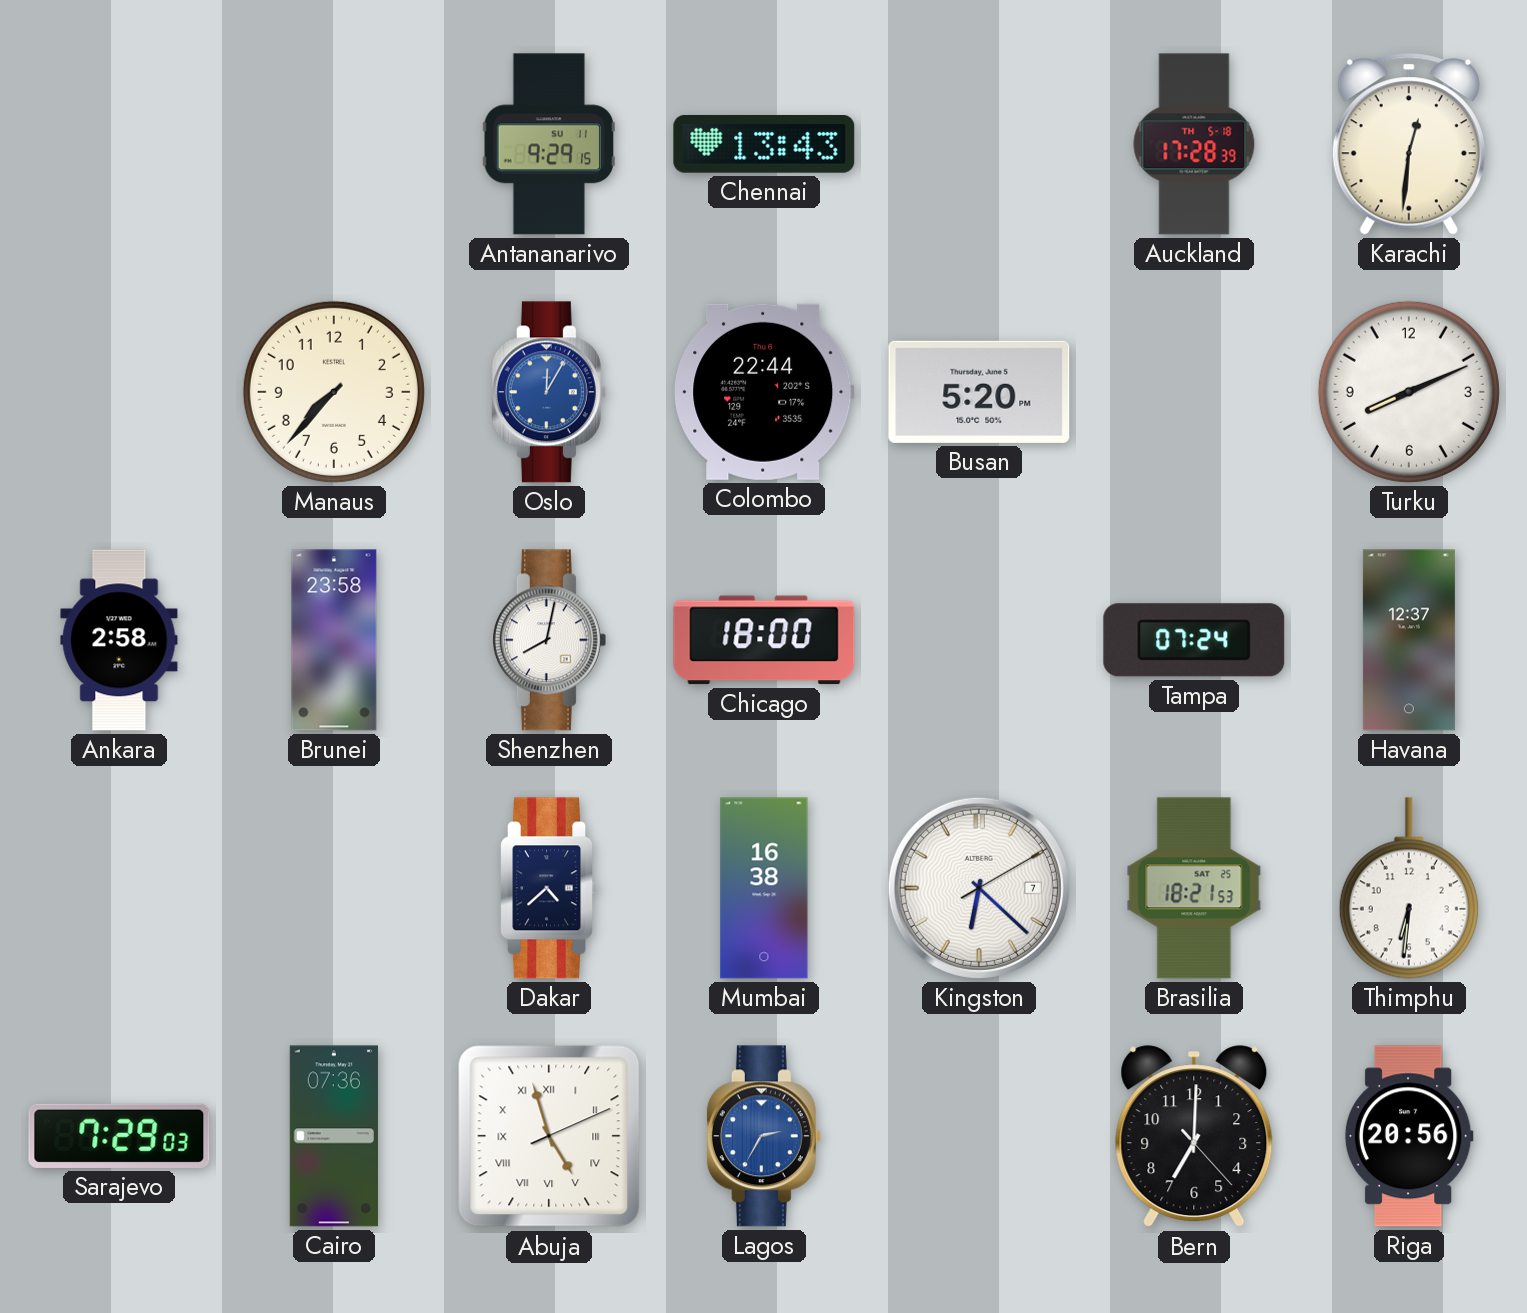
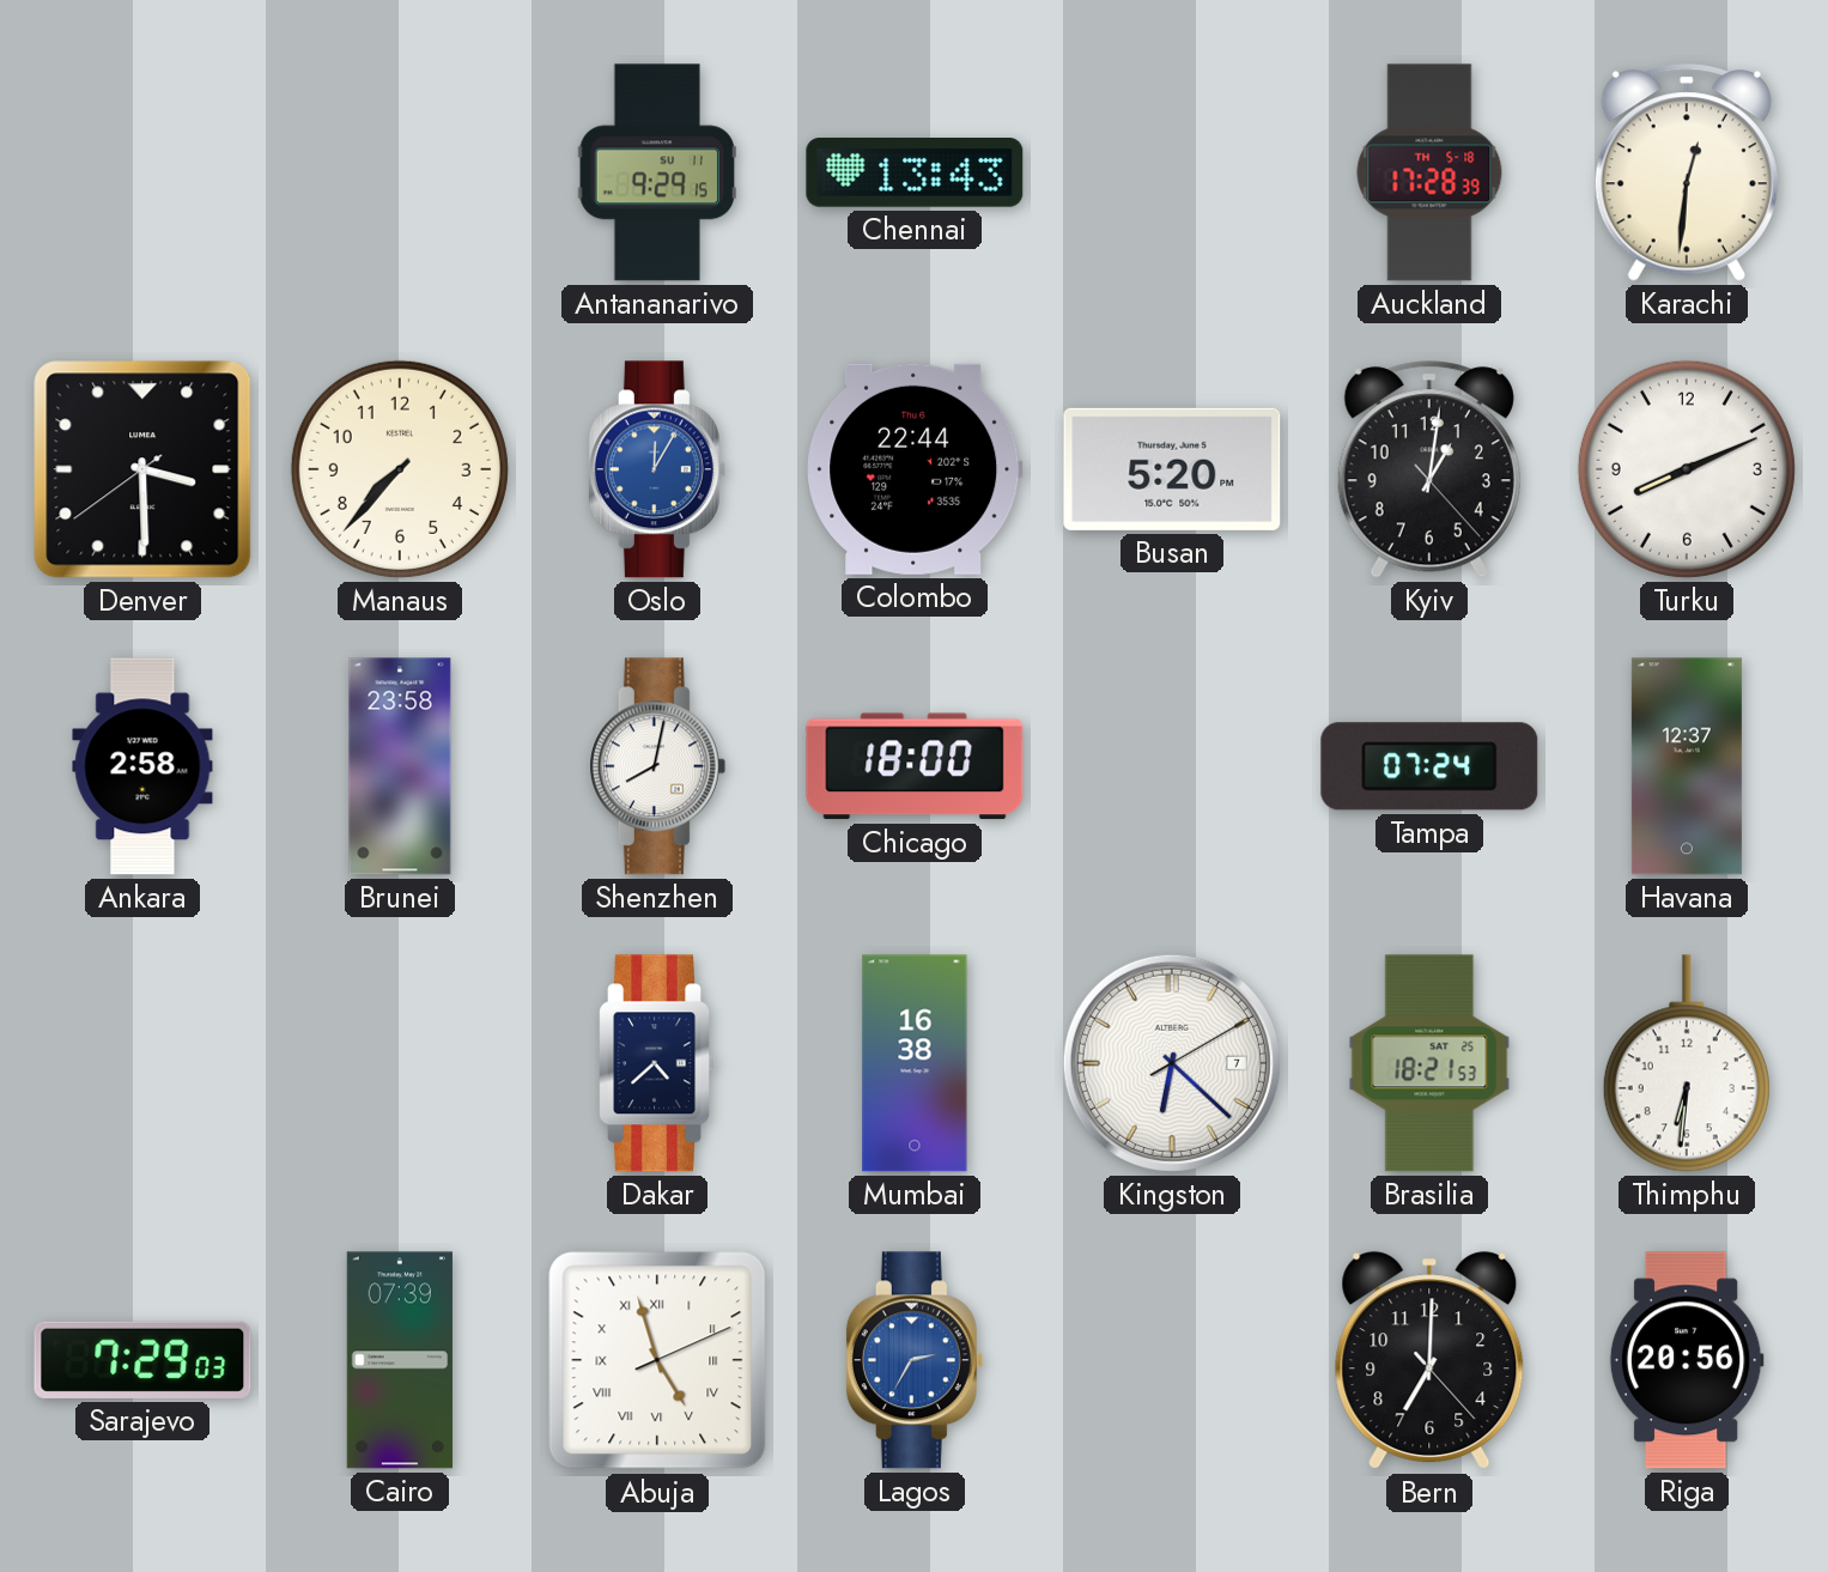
Denver: none -> 3:29 (142, 469)
Kyiv: none -> 1:01 (1429, 469)
Cairo: 07:36 -> 07:39 (400, 1360)
